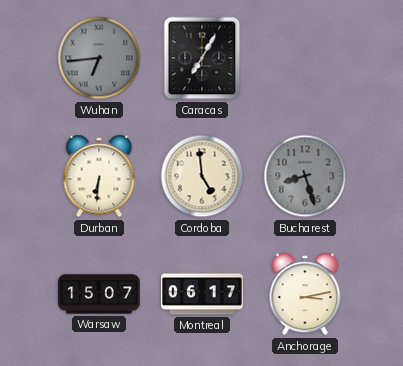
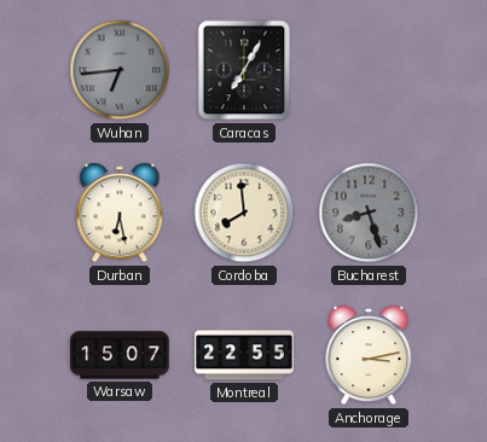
Durban: 6:31 -> 6:28 (120, 213)
Cordoba: 4:59 -> 7:59 (244, 213)
Montreal: 06:17 -> 22:55 (244, 355)
